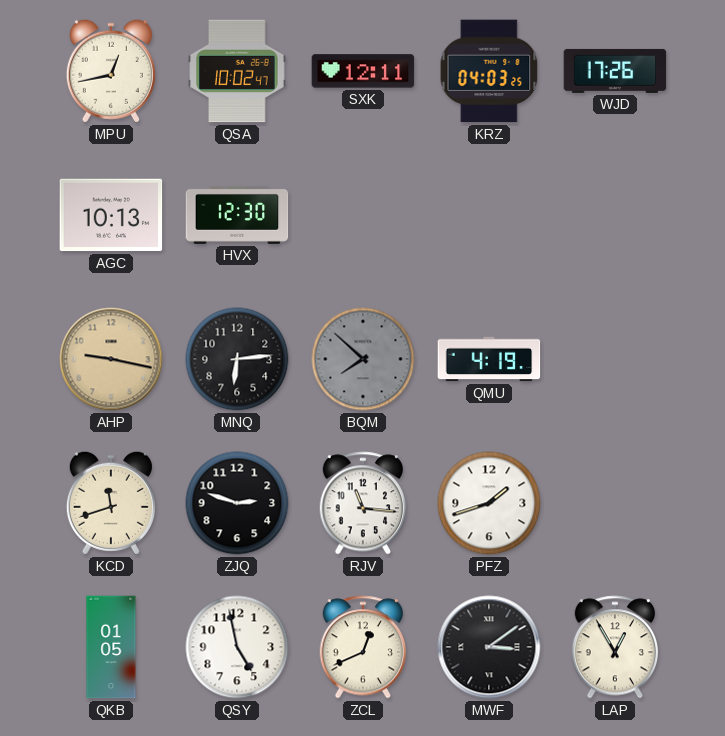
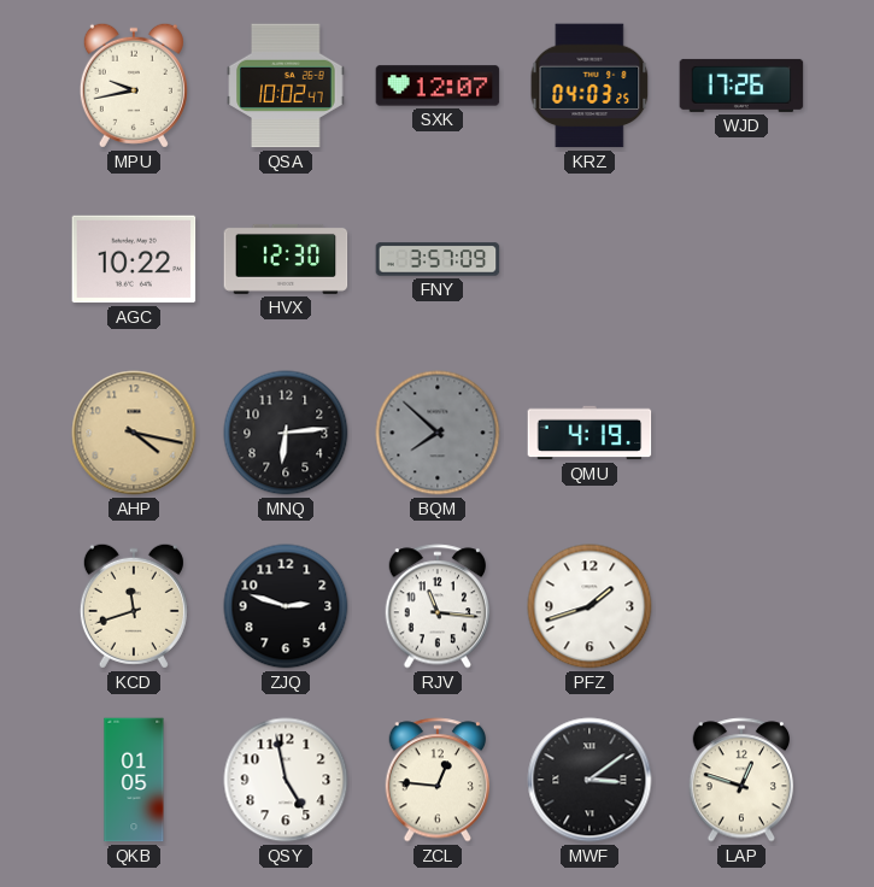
MPU: 12:43 -> 9:43 (134, 86)
SXK: 12:11 -> 12:07 (438, 86)
AGC: 10:13 -> 10:22 (134, 259)
FNY: none -> 3:57 (438, 259)
AHP: 9:17 -> 4:17 (134, 433)
ZCL: 12:41 -> 12:46 (438, 780)
LAP: 12:55 -> 12:48 (741, 780)
